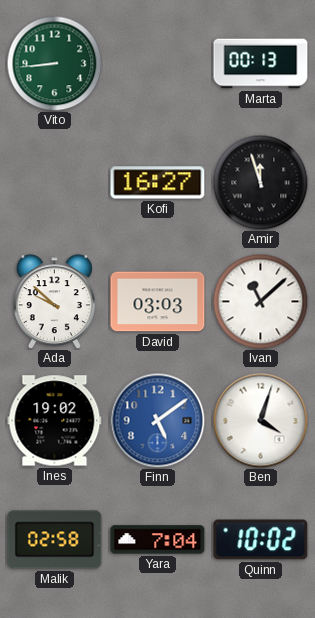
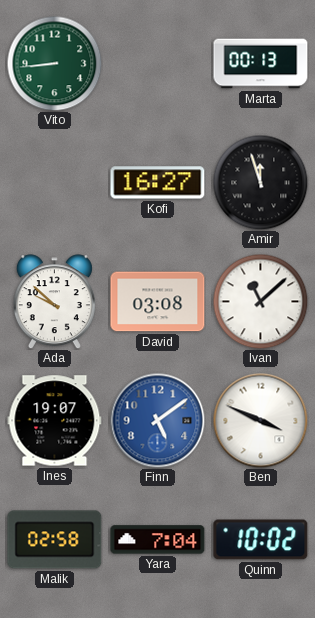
David: 03:03 -> 03:08 (158, 302)
Ines: 19:02 -> 19:07 (55, 421)
Ben: 4:03 -> 3:49 (260, 420)
